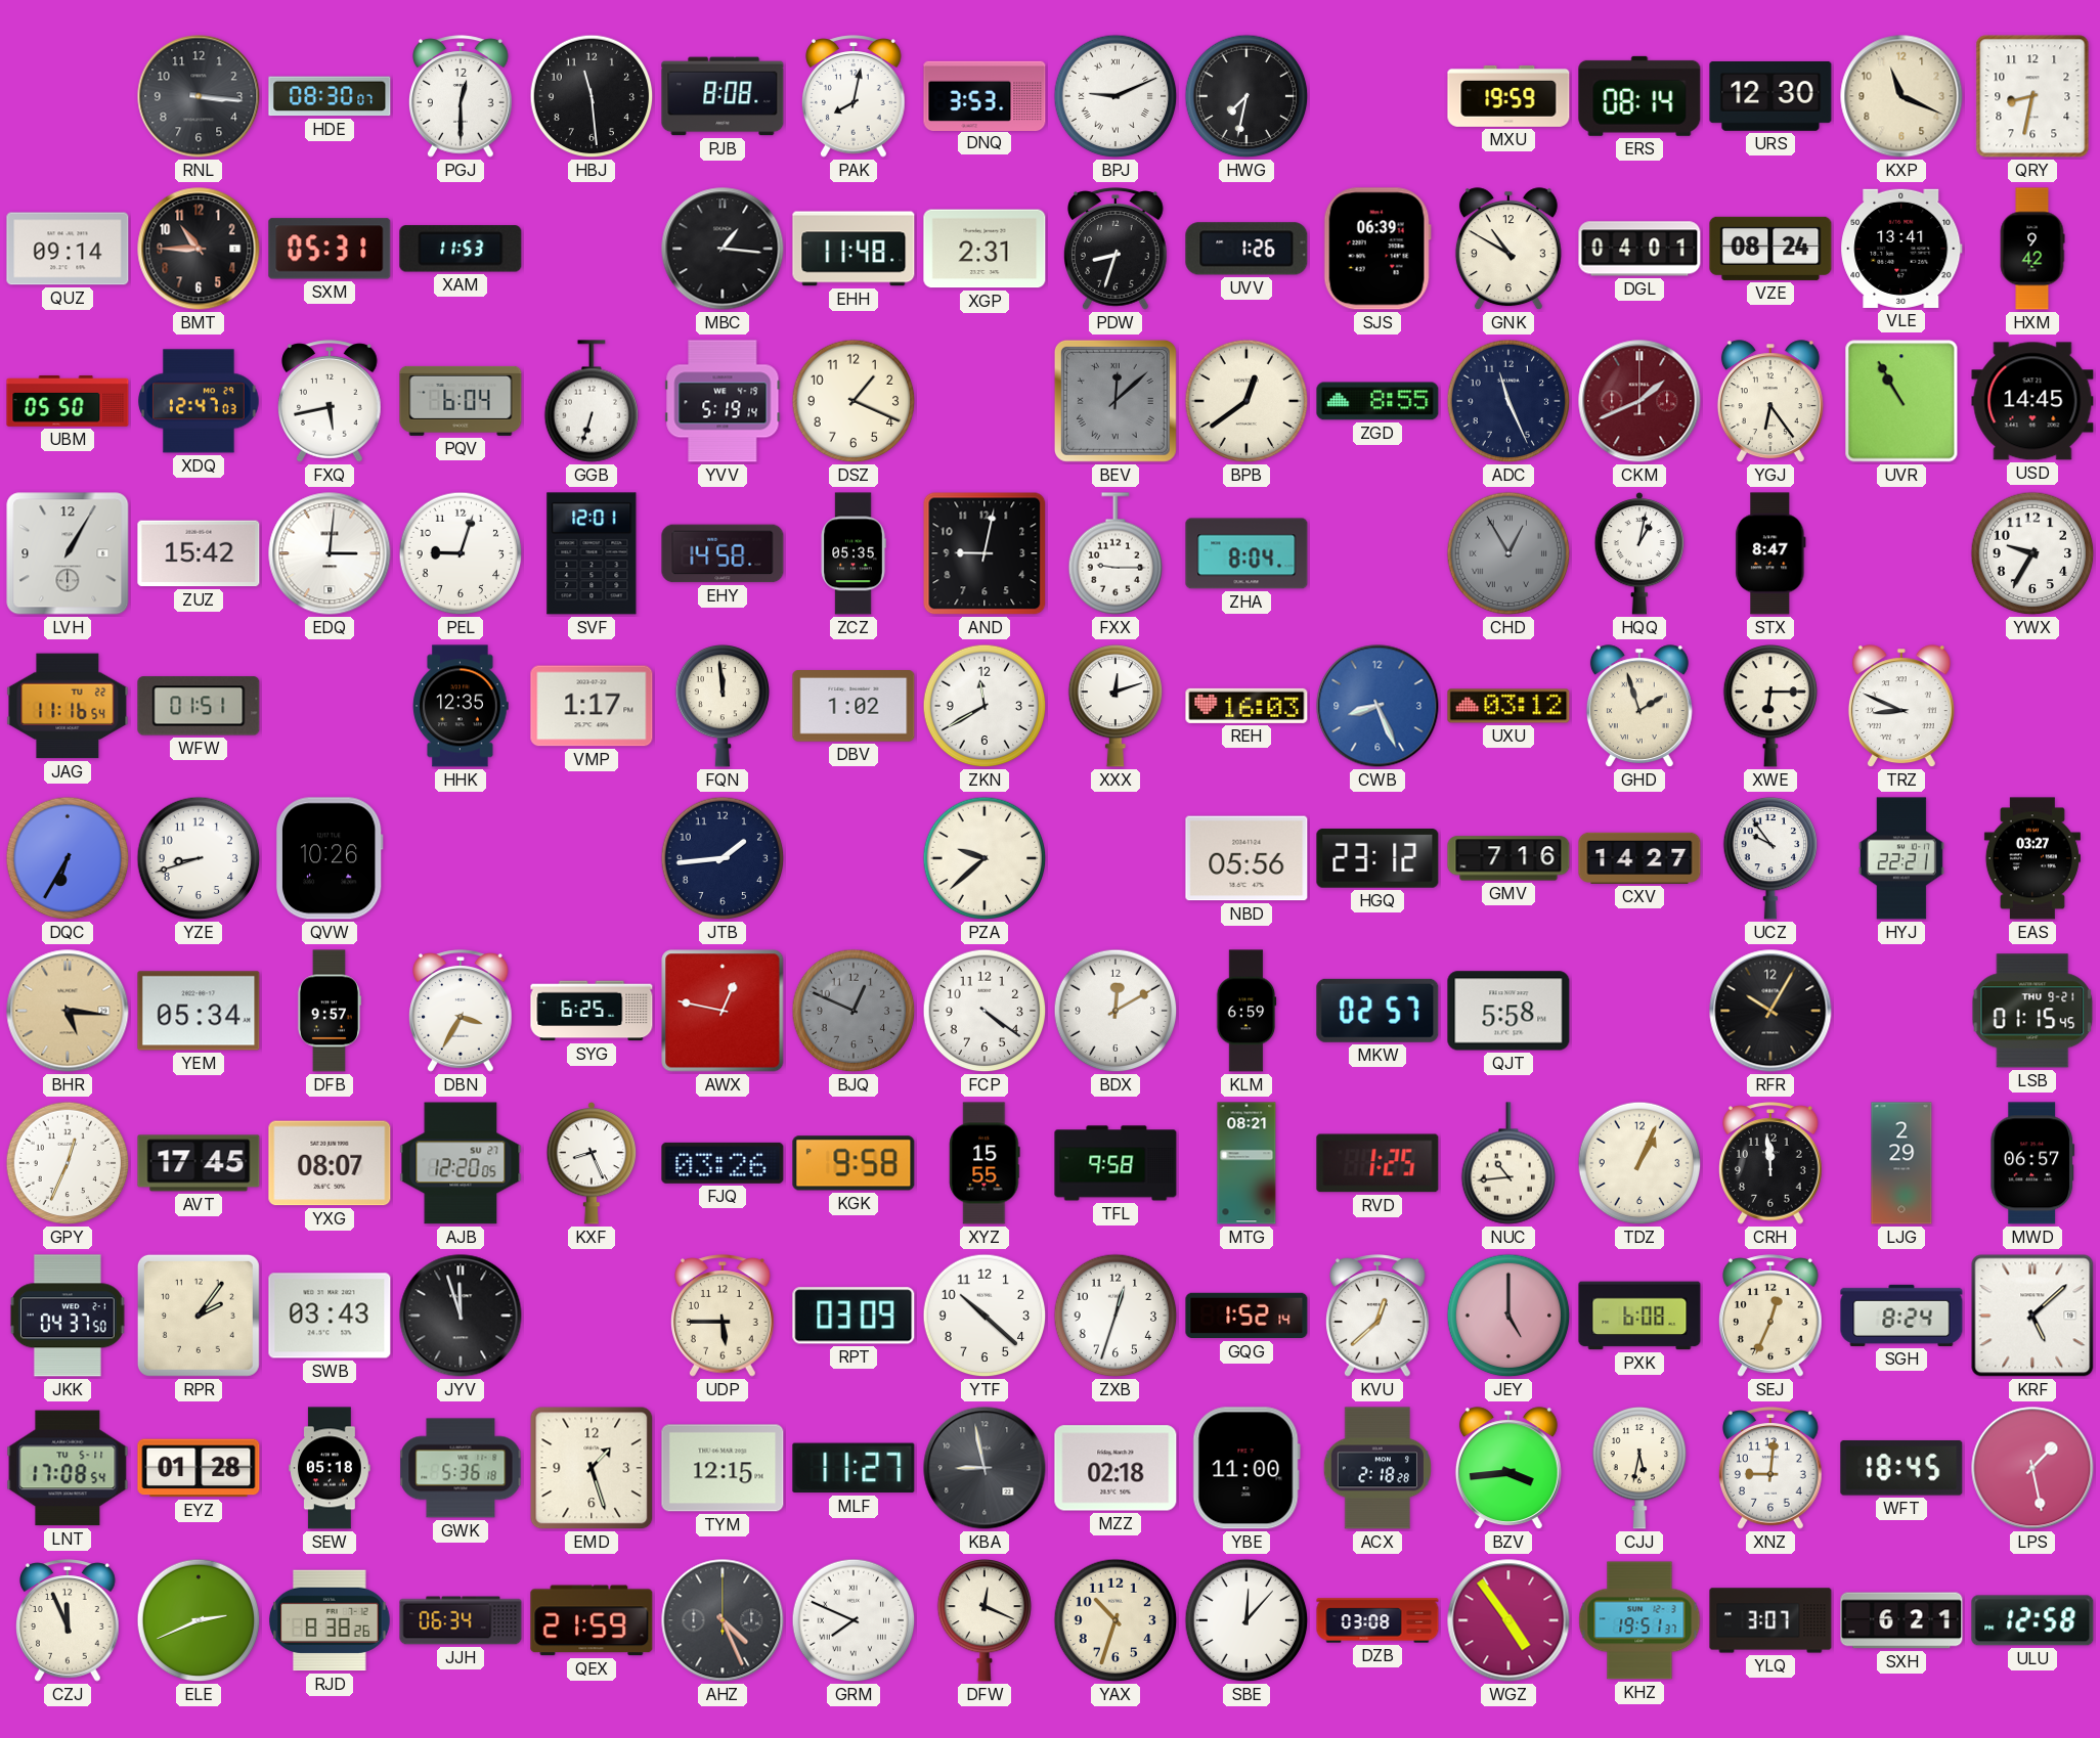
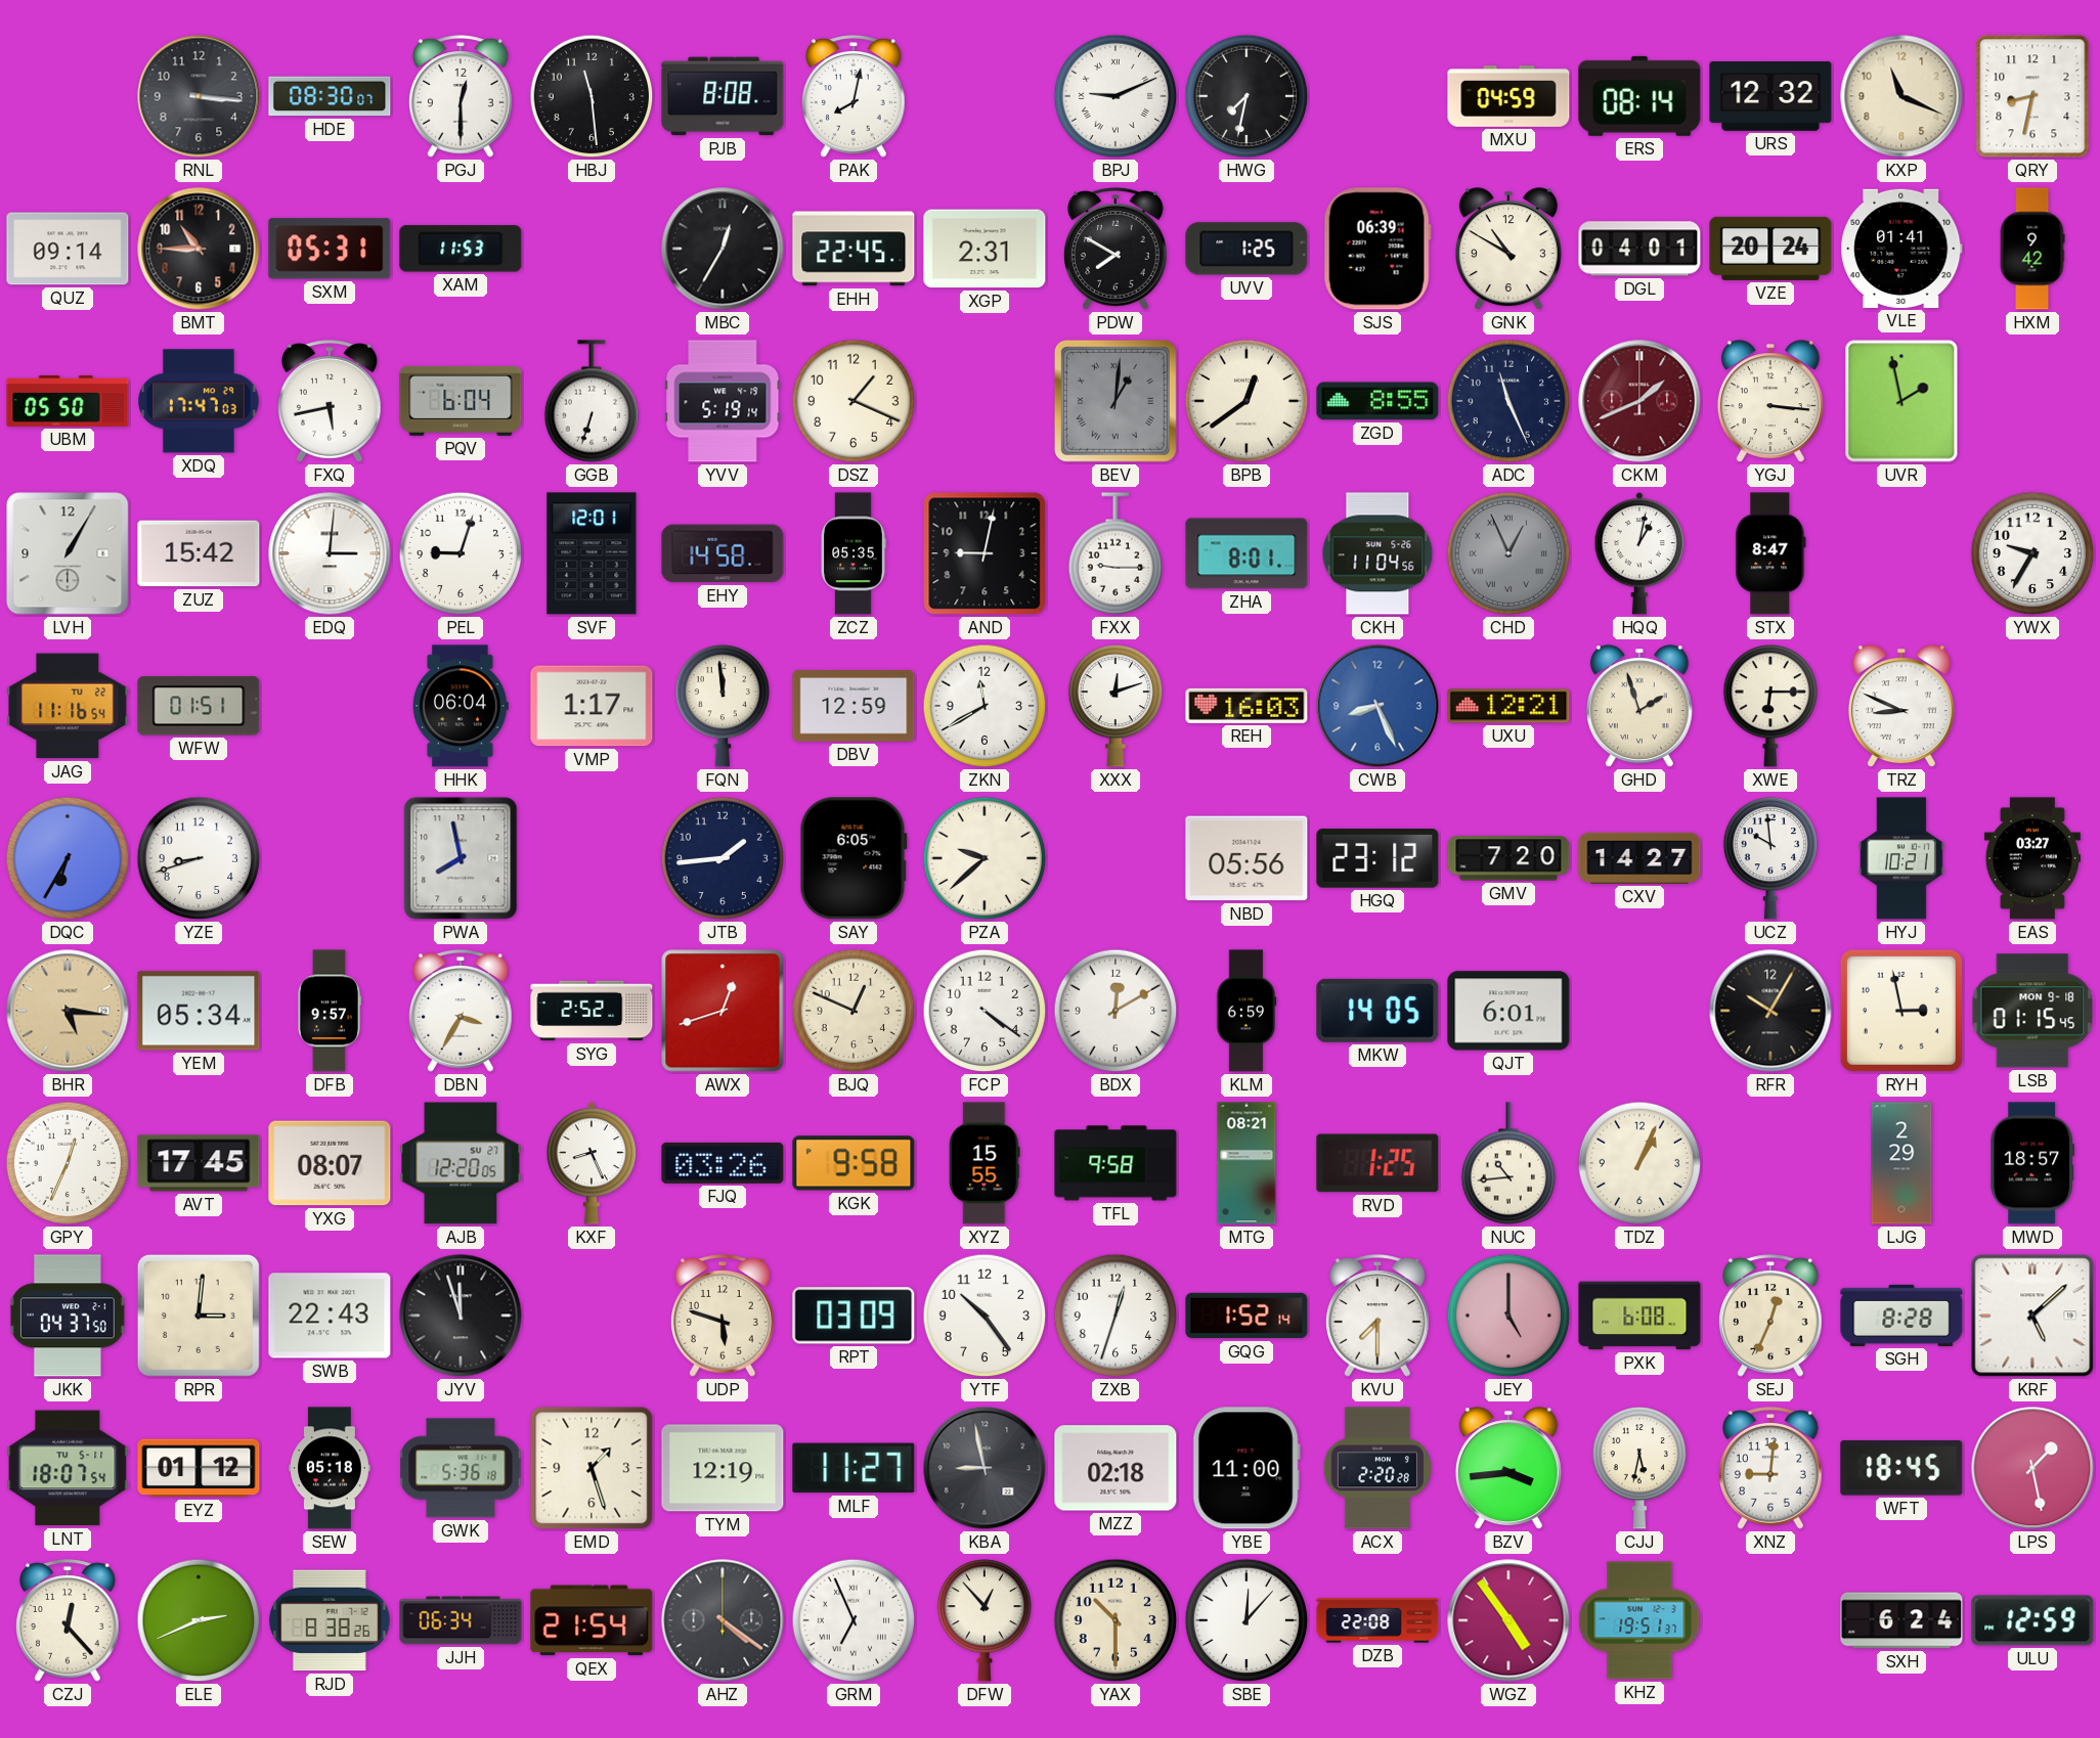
DNQ: 3:53 -> none (985, 95)
MXU: 19:59 -> 04:59 (1508, 96)
URS: 12:30 -> 12:32 (1770, 96)
MBC: 1:16 -> 12:35 (723, 249)
EHH: 11:48 -> 22:45 (854, 249)
PDW: 8:33 -> 7:50 (1117, 249)
UVV: 1:26 -> 1:25 (1246, 249)
VZE: 08:24 -> 20:24 (1770, 249)
VLE: 13:41 -> 01:41 (1901, 249)
XDQ: 12:47 -> 17:47 (199, 401)
BEV: 12:08 -> 1:01 (1115, 401)
YGJ: 6:24 -> 3:16 (1770, 402)
UVR: 10:55 -> 1:58 (1901, 401)
USD: 14:45 -> none (2032, 401)
ZHA: 8:04 -> 8:01 (1246, 553)
CKH: none -> 11:04 (1377, 553)
CHD: 12:55 -> 12:56 (1508, 553)
HHK: 12:35 -> 06:04 (461, 706)
DBV: 1:02 -> 12:59 (854, 707)
UXU: 03:12 -> 12:21 (1508, 706)
QVW: 10:26 -> none (330, 858)
PWA: none -> 7:58 (461, 858)
SAY: none -> 6:05 (854, 858)
GMV: 7:16 -> 7:20 (1508, 858)
UCZ: 9:54 -> 9:59 (1770, 859)
HYJ: 22:21 -> 10:21 (1901, 858)
SYG: 6:25 -> 2:52 (592, 1011)
AWX: 12:47 -> 12:42 (723, 1011)
BJQ dial: grey -> cream (854, 1011)
MKW: 02:57 -> 14:05 (1377, 1011)
QJT: 5:58 -> 6:01 (1508, 1011)
RYH: none -> 2:58 (1901, 1011)
LSB date: THU 9-21 -> MON 9-18 (2032, 1011)
CRH: 11:59 -> none (1771, 1163)
MWD: 06:57 -> 18:57 (2032, 1163)
RPR: 2:06 -> 3:01 (199, 1316)
SWB: 03:43 -> 22:43 (330, 1316)
UDP: 5:45 -> 5:48 (724, 1316)
YTF: 10:22 -> 10:24 (985, 1316)
KVU: 12:38 -> 7:30 (1379, 1316)
SGH: 8:24 -> 8:28 (1901, 1316)
LNT: 17:08 -> 18:07 (68, 1468)
EYZ: 01:28 -> 01:12 (199, 1468)
TYM: 12:15 -> 12:19 (723, 1468)
ACX: 2:18 -> 2:20 (1376, 1468)
CZJ: 11:56 -> 12:23 (69, 1620)
QEX: 21:59 -> 21:54 (592, 1620)
AHZ: 4:26 -> 4:21 (723, 1620)
GRM: 7:49 -> 6:56 (854, 1620)
DFW: 12:19 -> 12:53 (985, 1621)
YAX: 10:33 -> 10:30 (1115, 1620)
DZB: 03:08 -> 22:08 (1377, 1620)
YLQ: 3:07 -> none (1770, 1620)
SXH: 6:21 -> 6:24 (1901, 1620)
ULU: 12:58 -> 12:59 (2032, 1620)
